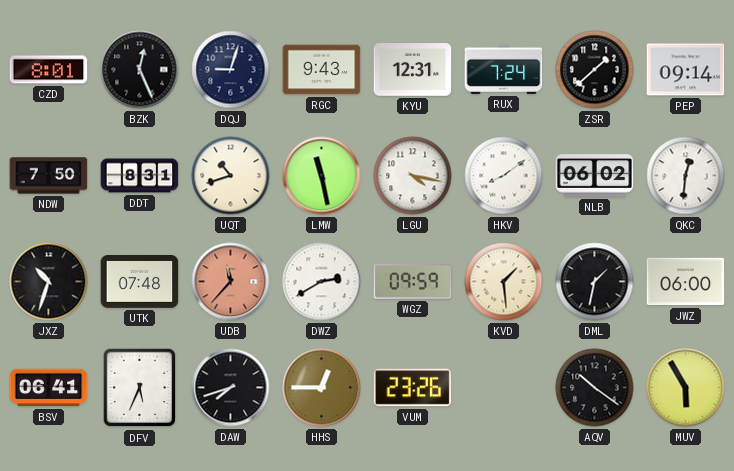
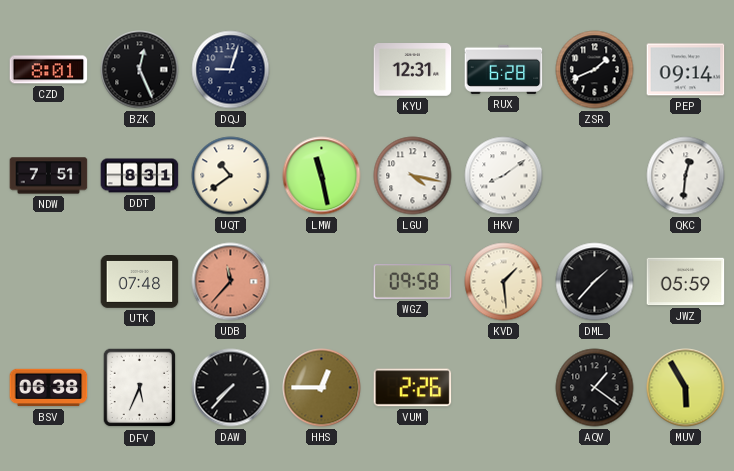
RGC: 9:43 -> none (322, 70)
RUX: 7:24 -> 6:28 (504, 69)
ZSR: 1:38 -> 1:41 (595, 70)
NDW: 7:50 -> 7:51 (49, 176)
UQT: 10:42 -> 10:39 (231, 176)
NLB: 06:02 -> none (595, 176)
JXZ: 10:33 -> none (49, 282)
DWZ: 2:40 -> none (322, 282)
WGZ: 09:59 -> 09:58 (413, 282)
DML: 1:32 -> 1:37 (595, 282)
JWZ: 06:00 -> 05:59 (686, 282)
BSV: 06:41 -> 06:38 (49, 388)
DAW: 7:42 -> 7:37 (231, 388)
VUM: 23:26 -> 2:26 (413, 388)
AQV: 10:21 -> 1:21 (595, 388)
